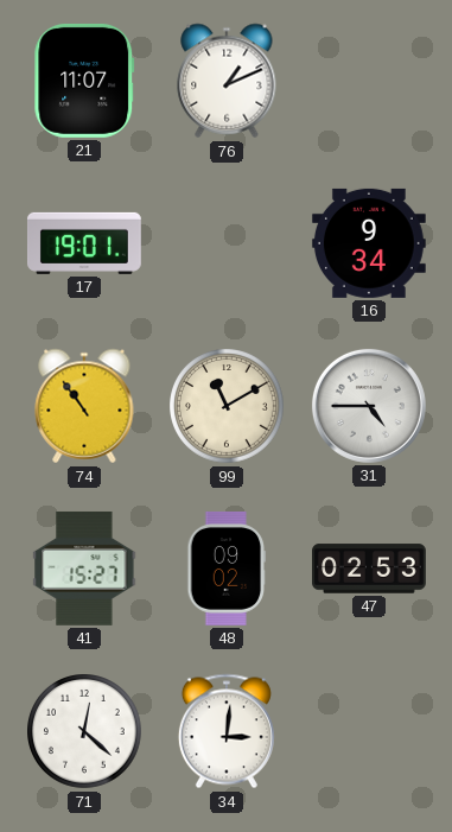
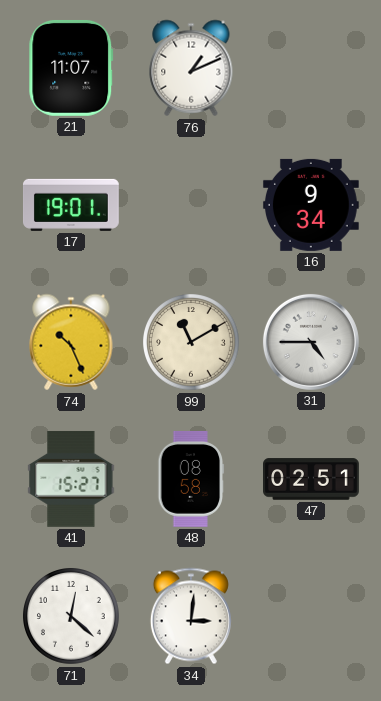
74: 10:54 -> 10:26 (71, 342)
48: 09:02 -> 08:58 (191, 479)
47: 02:53 -> 02:51 (312, 479)
